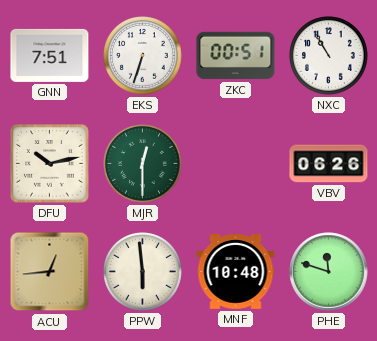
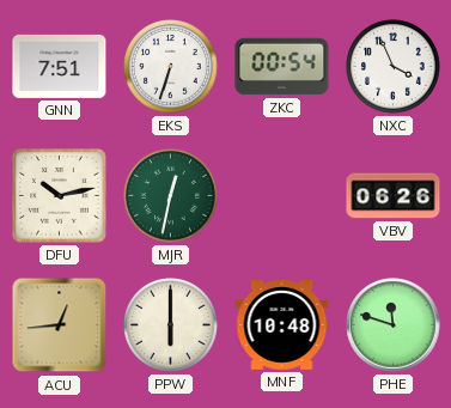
ZKC: 00:51 -> 00:54 (282, 67)
NXC: 10:55 -> 3:56 (394, 67)
MJR: 12:30 -> 12:32 (171, 196)
PPW: 5:59 -> 6:00 (171, 325)
